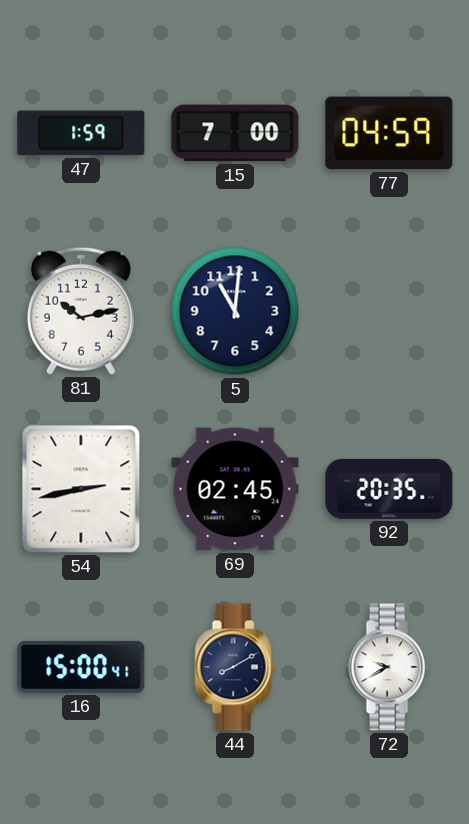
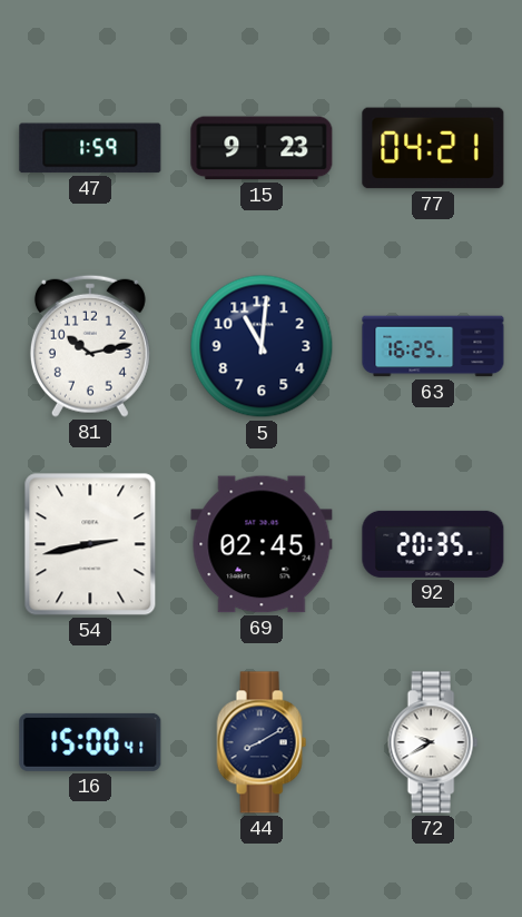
15: 7:00 -> 9:23 (262, 148)
77: 04:59 -> 04:21 (433, 148)
63: none -> 16:25 (433, 346)
